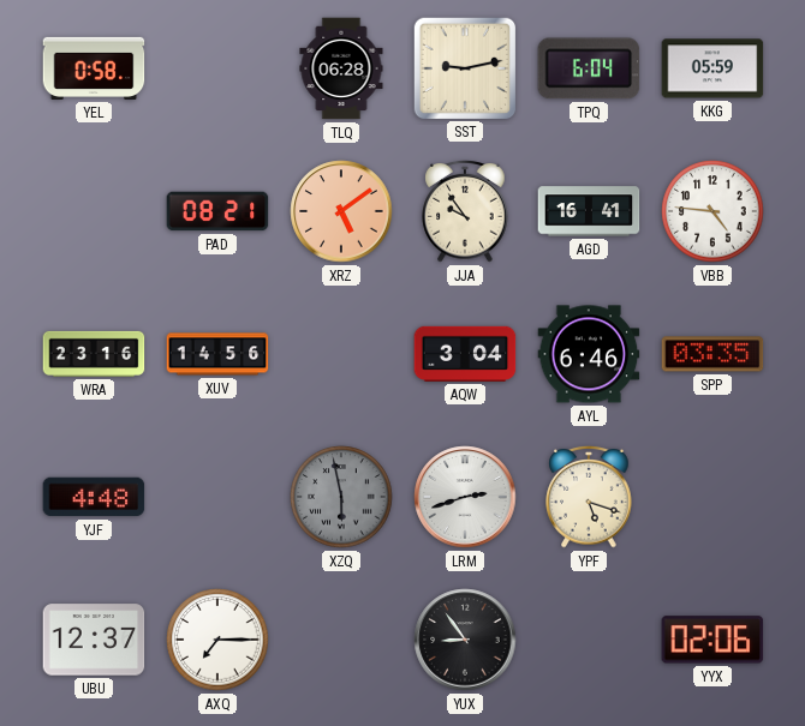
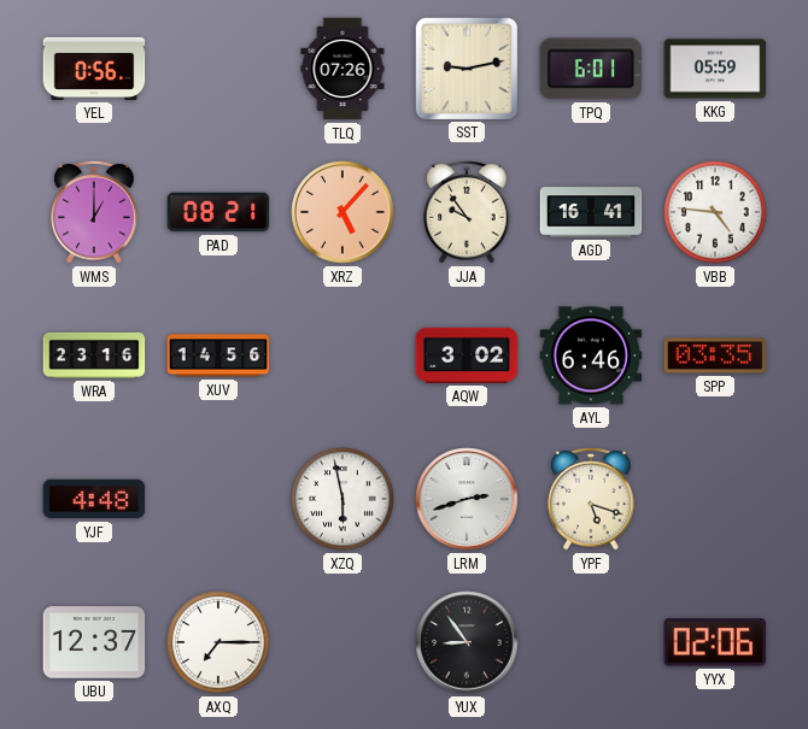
YEL: 0:58 -> 0:56 (94, 69)
TLQ: 06:28 -> 07:26 (342, 69)
TPQ: 6:04 -> 6:01 (591, 69)
WMS: none -> 1:00 (94, 213)
XRZ: 5:09 -> 5:07 (342, 212)
AQW: 3:04 -> 3:02 (467, 355)
XZQ dial: grey -> white (342, 499)
